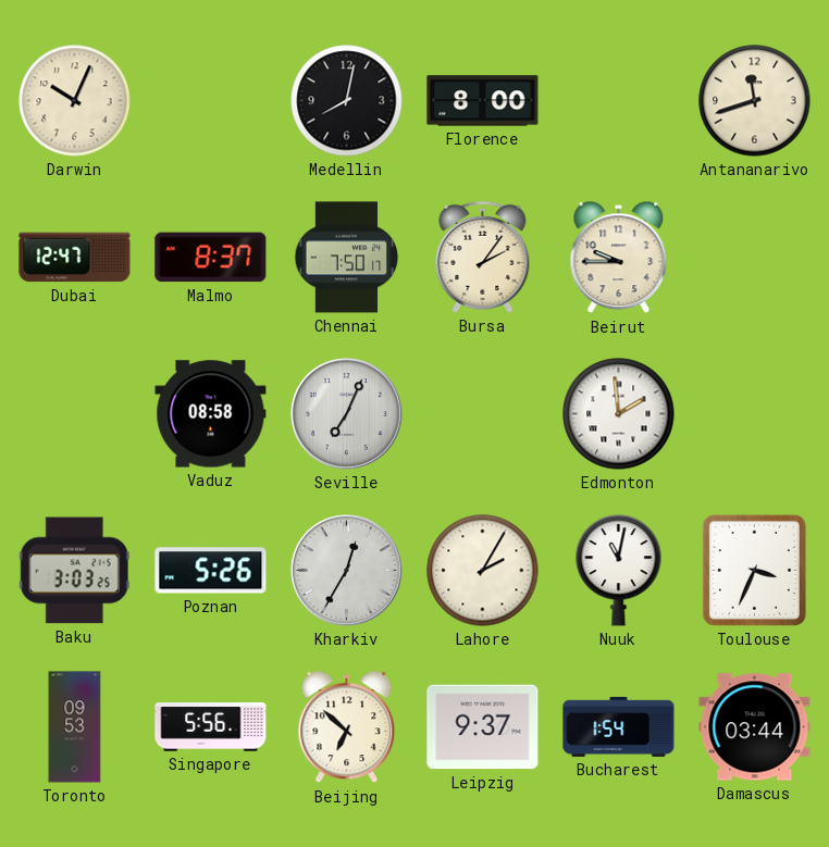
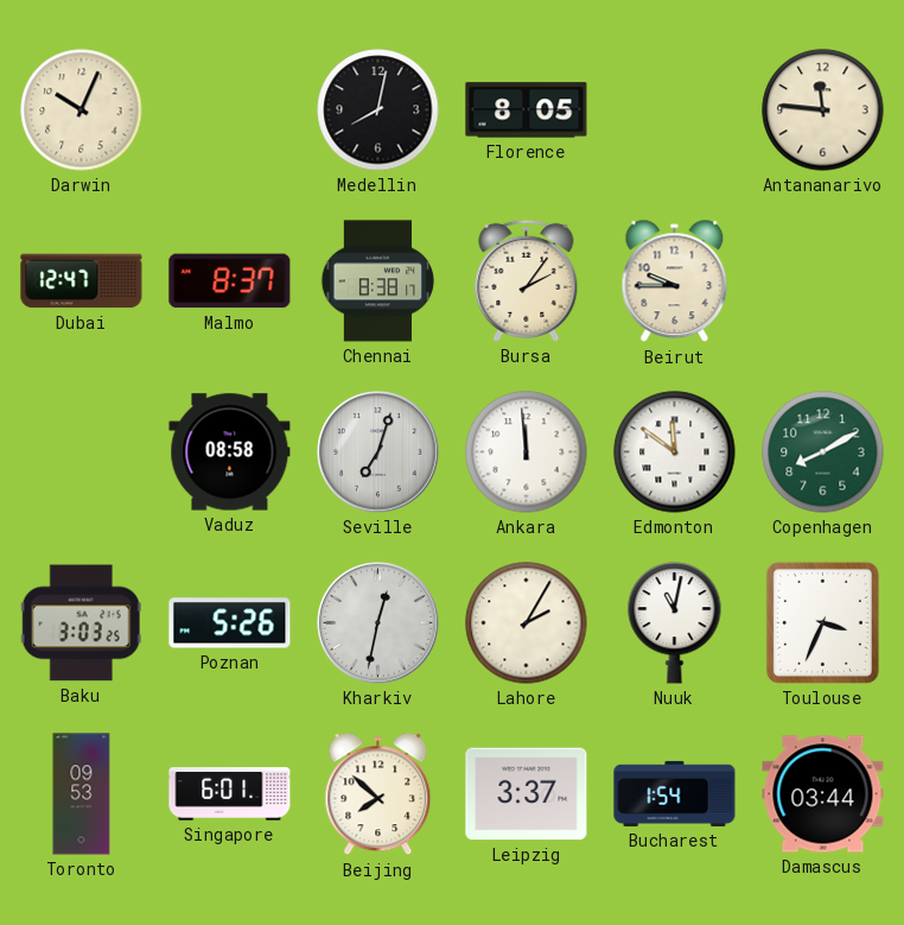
Florence: 8:00 -> 8:05 (527, 110)
Antananarivo: 11:42 -> 11:46 (823, 110)
Chennai: 7:50 -> 8:38 (378, 281)
Seville: 7:04 -> 7:03 (378, 452)
Ankara: none -> 11:59 (527, 452)
Edmonton: 1:59 -> 11:51 (675, 452)
Copenhagen: none -> 8:10 (823, 452)
Kharkiv: 12:35 -> 12:32 (378, 623)
Singapore: 5:56 -> 6:01 (230, 794)
Beijing: 6:52 -> 7:52 (378, 794)
Leipzig: 9:37 -> 3:37 (527, 794)
